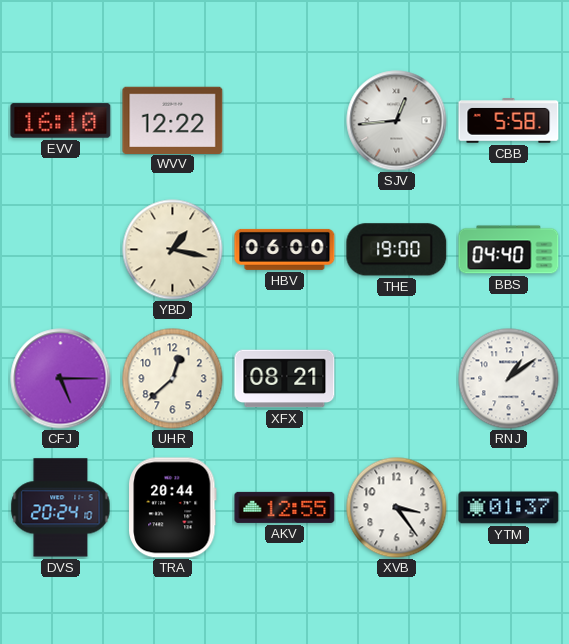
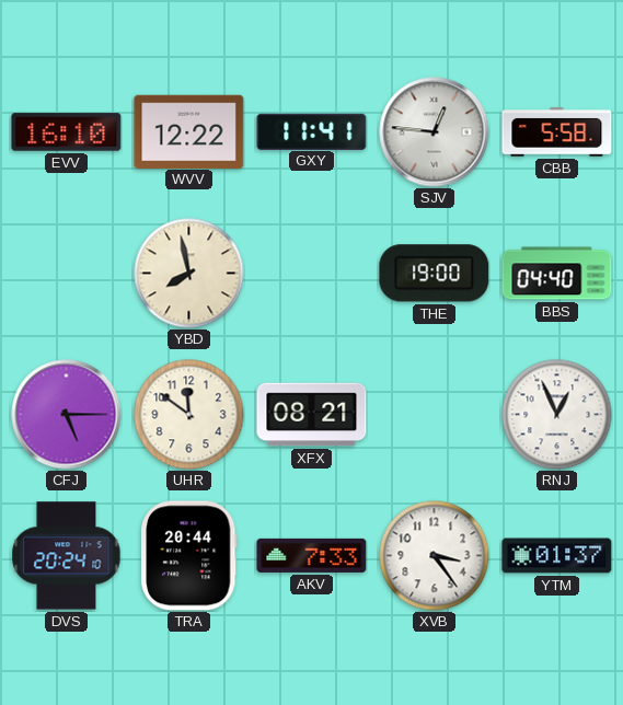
GXY: none -> 11:41 (312, 131)
SJV: 12:44 -> 12:46 (435, 132)
YBD: 1:17 -> 7:58 (189, 274)
HBV: 06:00 -> none (285, 249)
UHR: 12:38 -> 11:51 (189, 415)
RNJ: 1:09 -> 12:56 (557, 415)
AKV: 12:55 -> 7:33 (312, 555)
